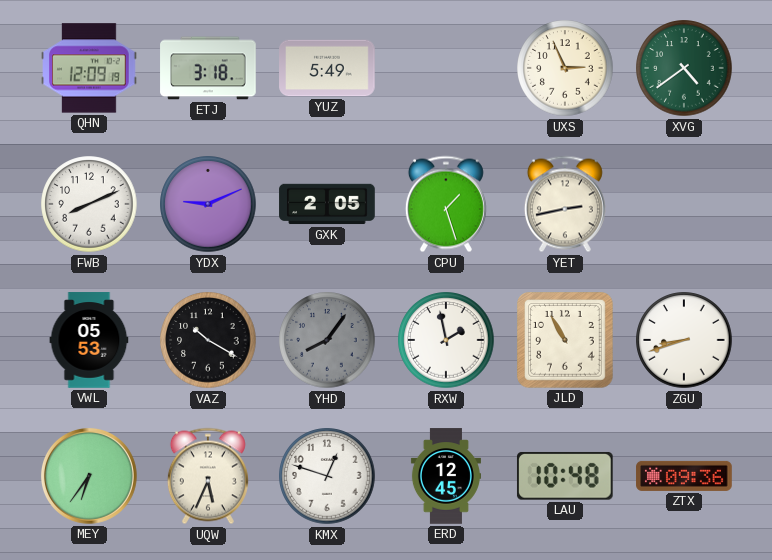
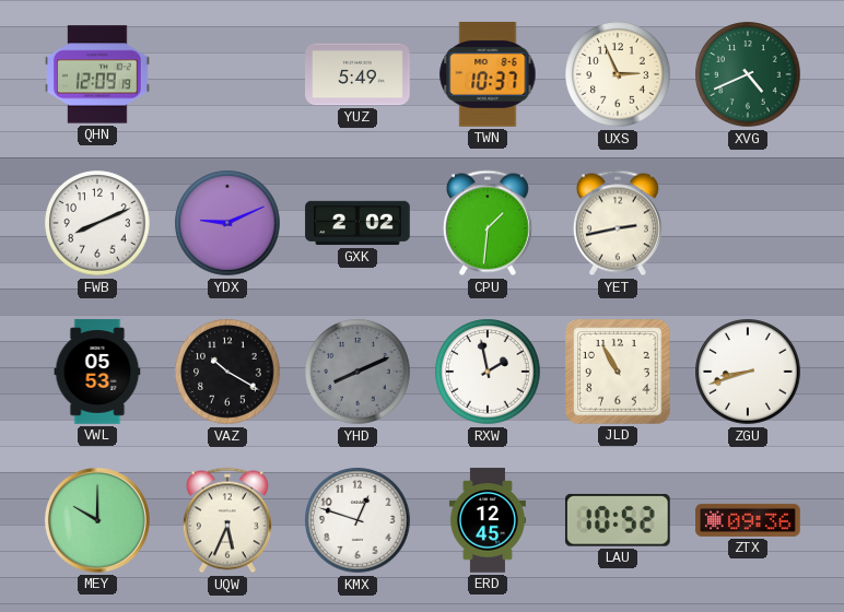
ETJ: 3:18 -> none (208, 68)
TWN: none -> 10:37 (488, 75)
XVG: 4:39 -> 4:41 (748, 74)
GXK: 2:05 -> 2:02 (357, 223)
CPU: 1:27 -> 1:31 (488, 223)
YHD: 8:06 -> 8:11 (357, 372)
MEY: 6:36 -> 10:00 (97, 520)
LAU: 10:48 -> 10:52 (618, 520)
